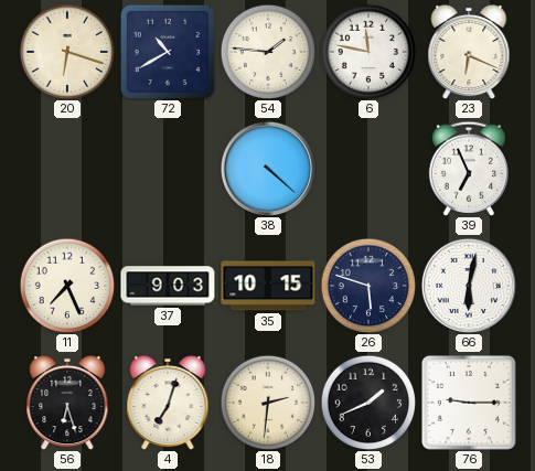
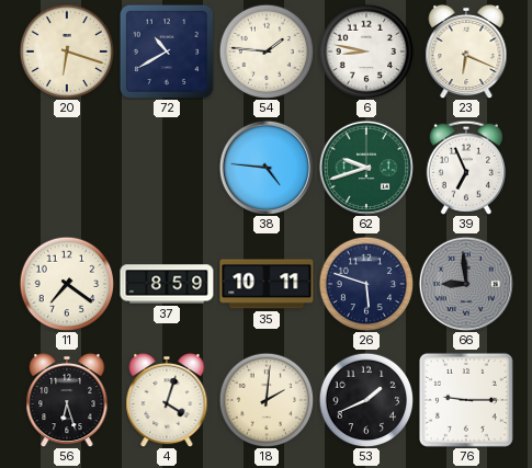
6: 11:47 -> 8:47 (366, 52)
38: 4:22 -> 4:46 (265, 167)
62: none -> 9:42 (365, 167)
11: 7:26 -> 7:21 (67, 284)
37: 9:03 -> 8:59 (167, 284)
35: 10:15 -> 10:11 (267, 284)
66: 6:02 -> 8:59 (465, 283)
66 dial: white -> grey (465, 283)
4: 7:03 -> 4:03 (167, 400)
18: 2:31 -> 2:01 (267, 400)
